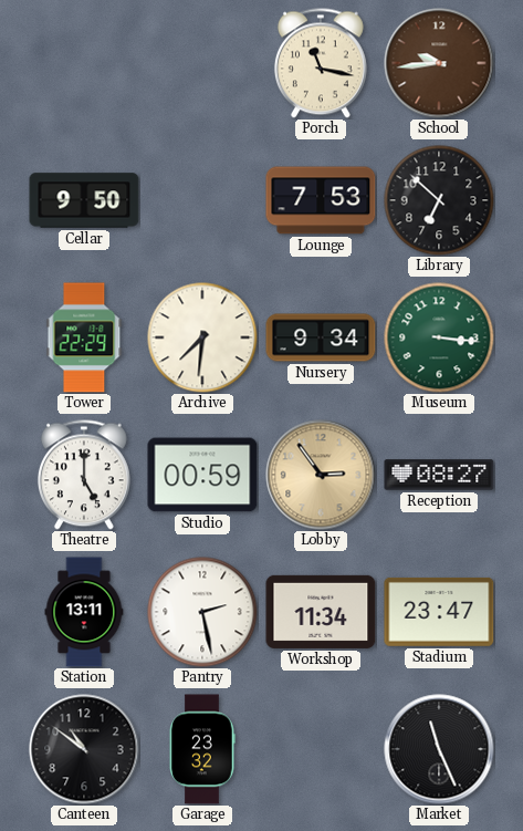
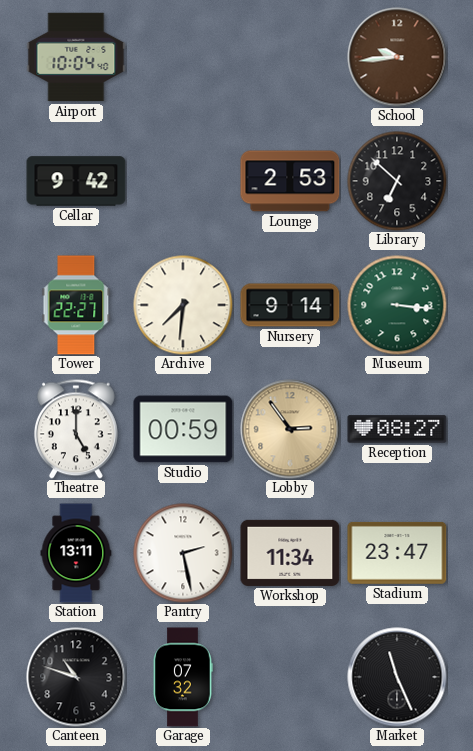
Airport: none -> 10:04 (76, 57)
Porch: 11:17 -> none (321, 63)
Cellar: 9:50 -> 9:42 (76, 181)
Lounge: 7:53 -> 2:53 (290, 181)
Tower: 22:29 -> 22:27 (76, 305)
Nursery: 9:34 -> 9:14 (290, 305)
Canteen: 10:51 -> 10:48 (76, 677)
Garage: 23:32 -> 07:32 (183, 677)
